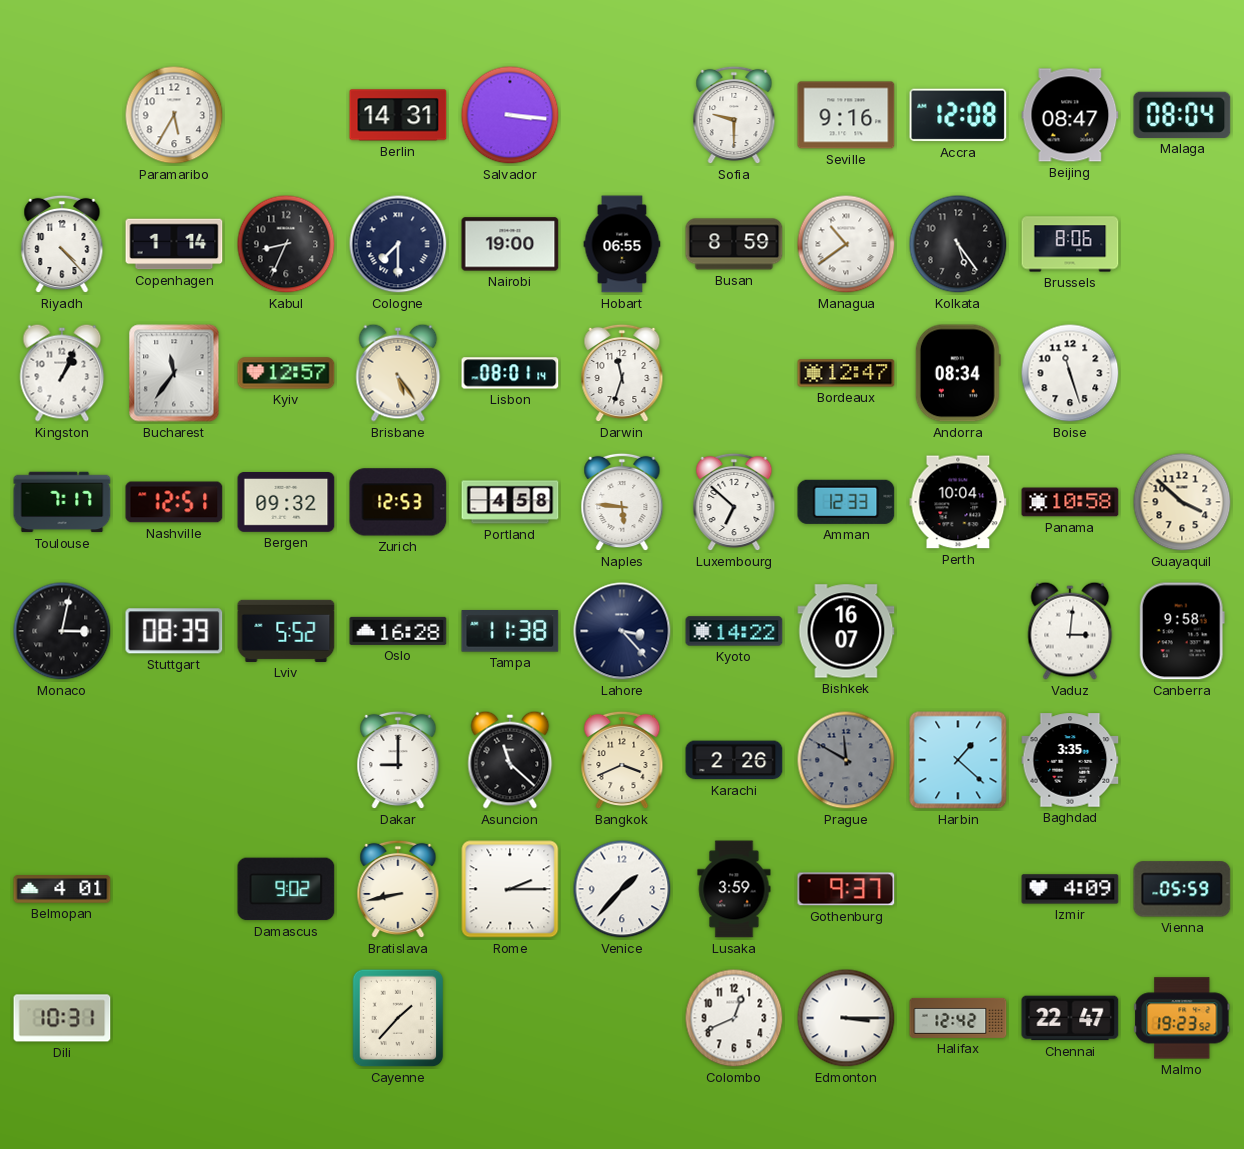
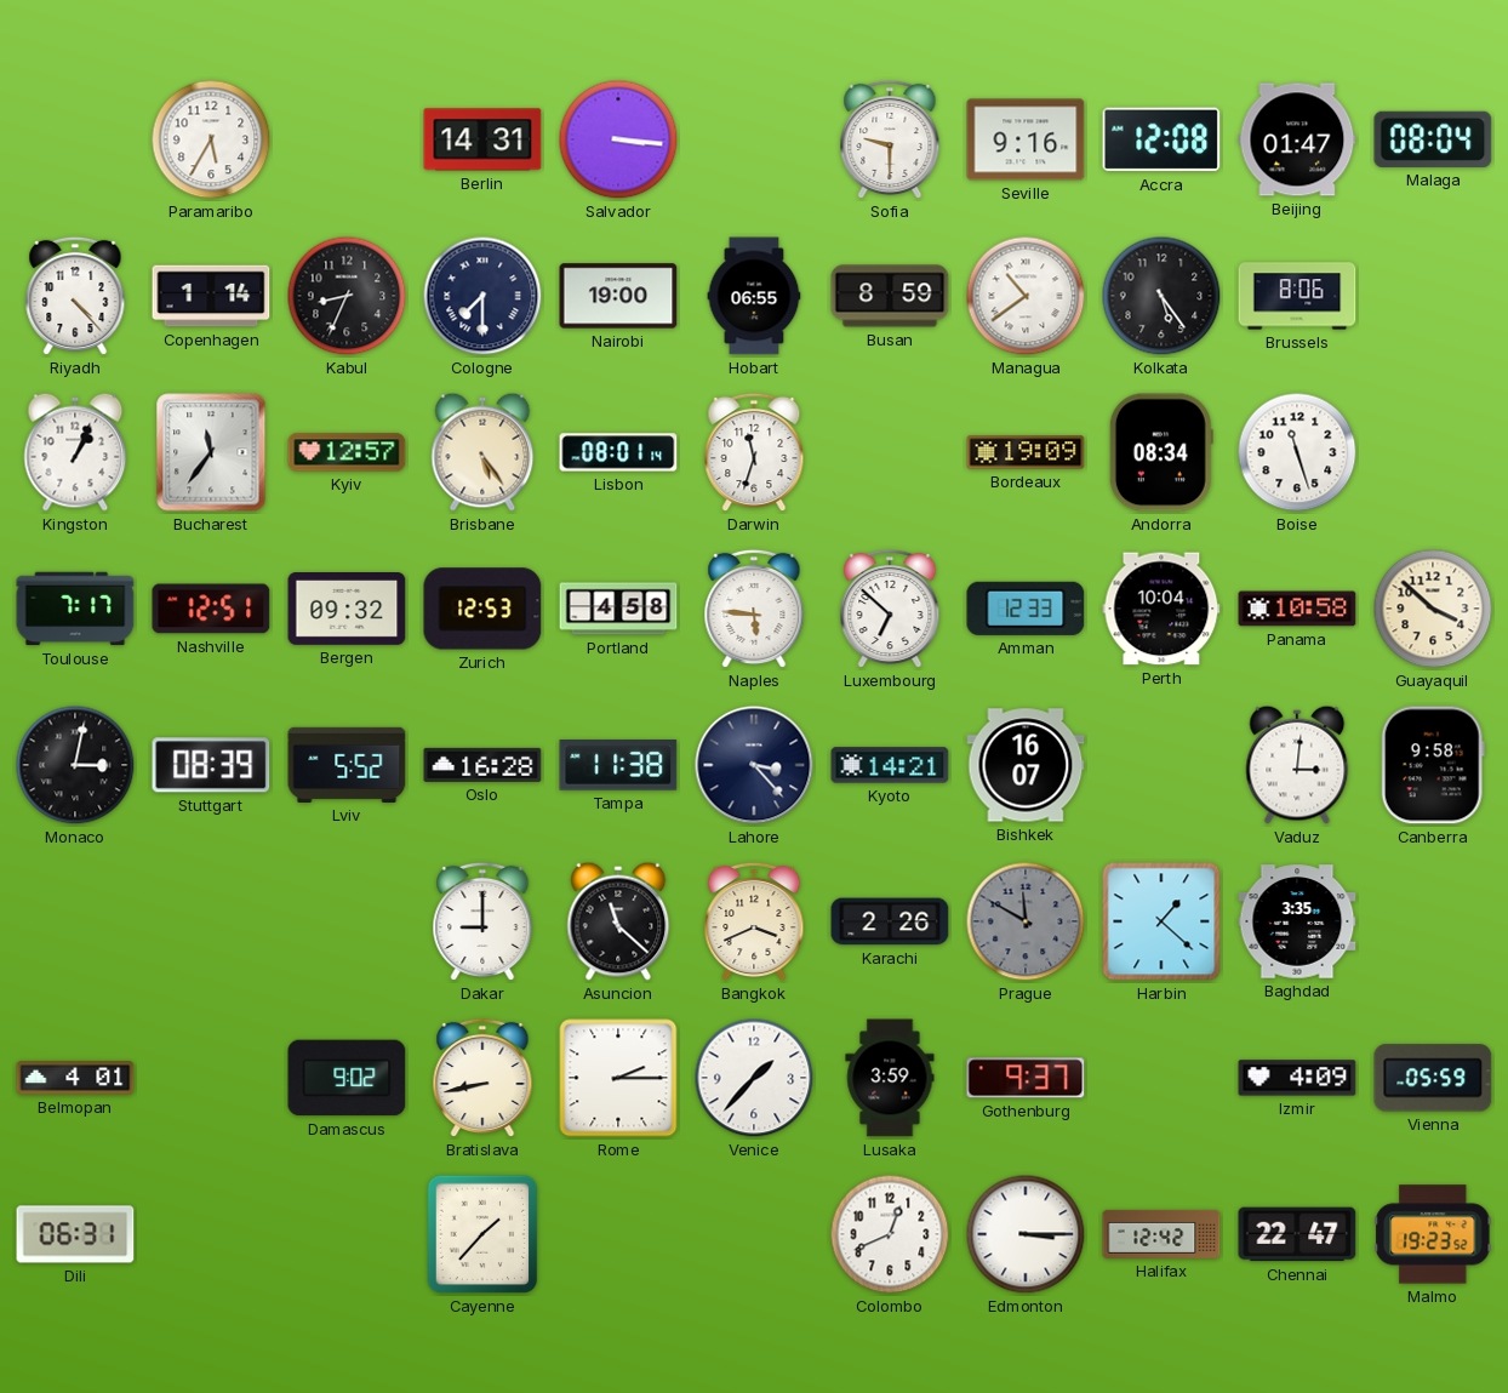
Beijing: 08:47 -> 01:47 (1297, 139)
Bordeaux: 12:47 -> 19:09 (1026, 452)
Kyoto: 14:22 -> 14:21 (890, 765)
Dili: 10:31 -> 06:31 (75, 1234)
